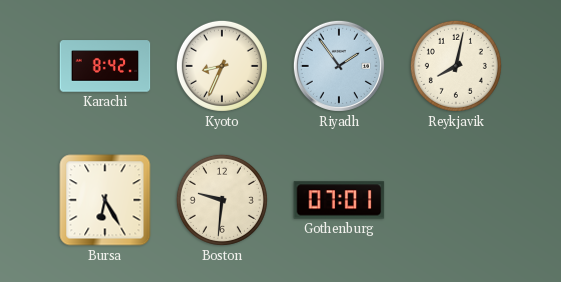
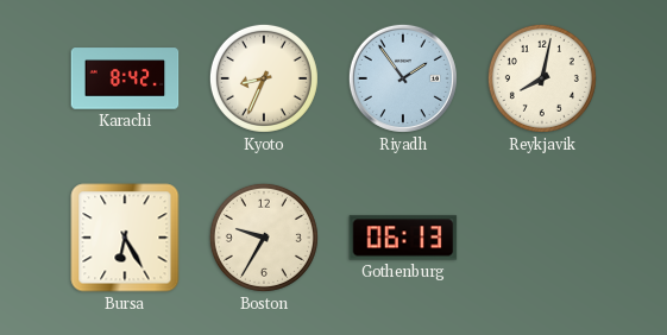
Boston: 9:31 -> 9:35 (264, 238)
Gothenburg: 07:01 -> 06:13 (403, 238)
